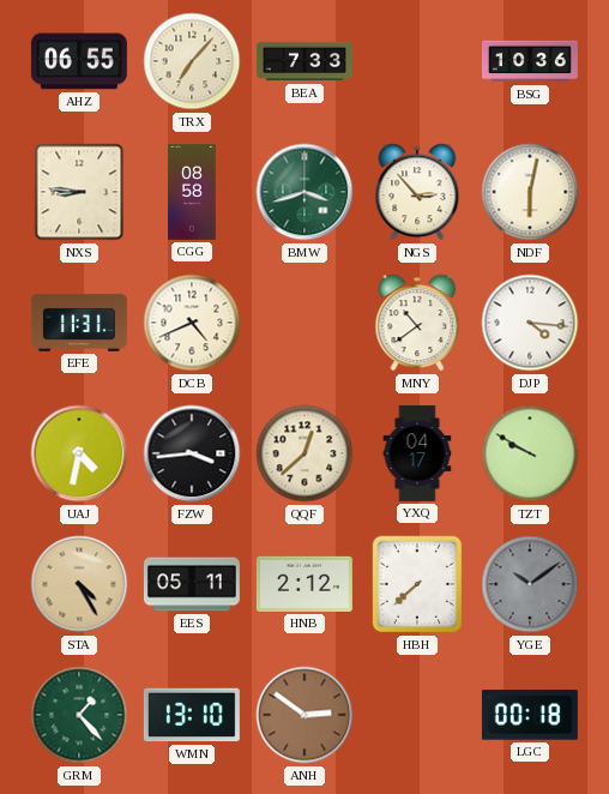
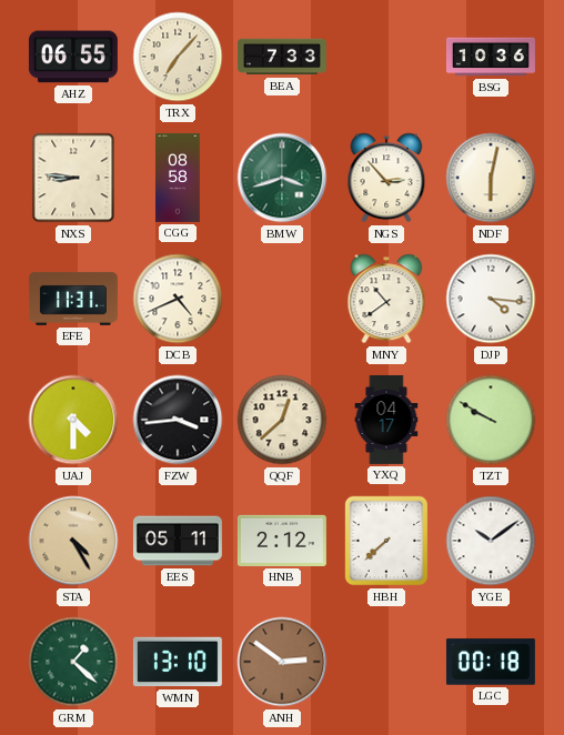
UAJ: 4:32 -> 4:30 (73, 420)
YGE dial: grey -> white (491, 541)
GRM: 1:23 -> 1:22 (73, 662)
